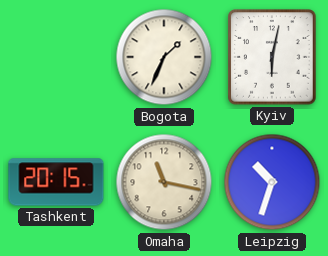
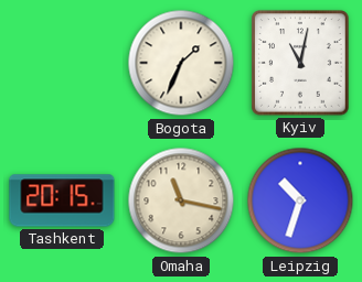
Kyiv: 6:02 -> 11:02 (300, 63)
